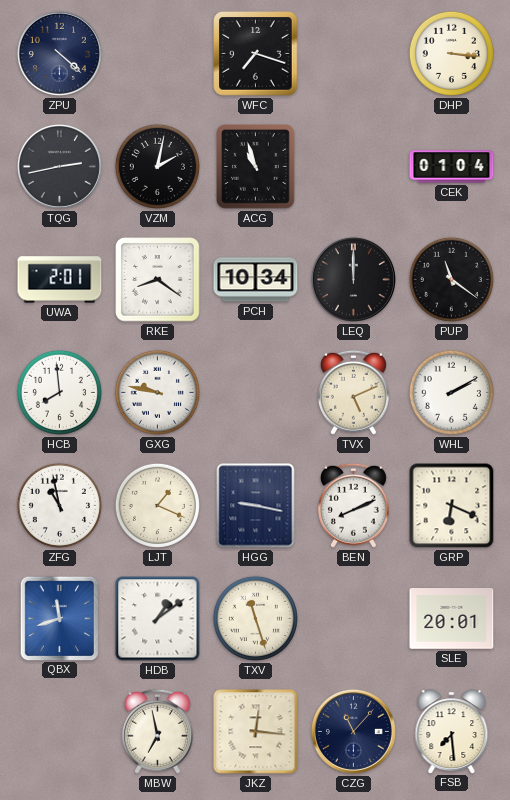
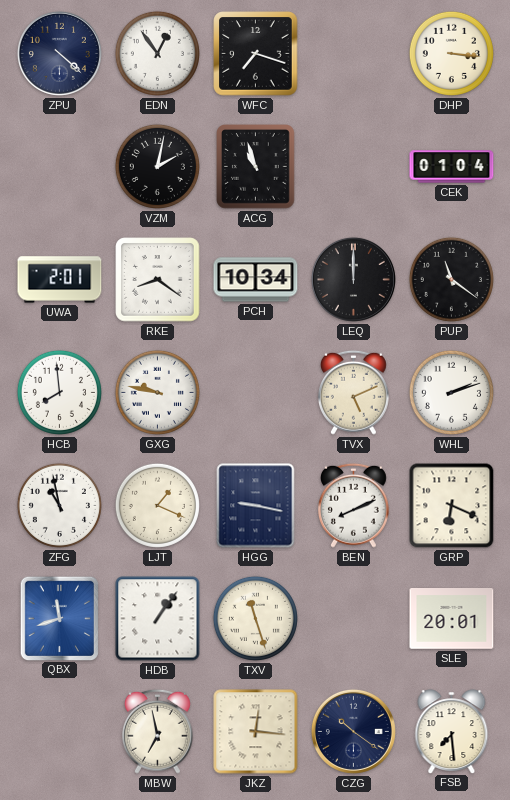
EDN: none -> 12:54 (157, 53)
TQG: 2:43 -> none (59, 166)
WHL: 2:10 -> 2:12 (451, 392)
HDB: 1:09 -> 1:06 (158, 619)
CZG: 11:07 -> 10:21 (353, 731)
